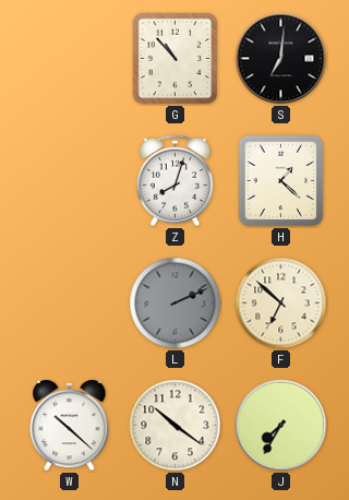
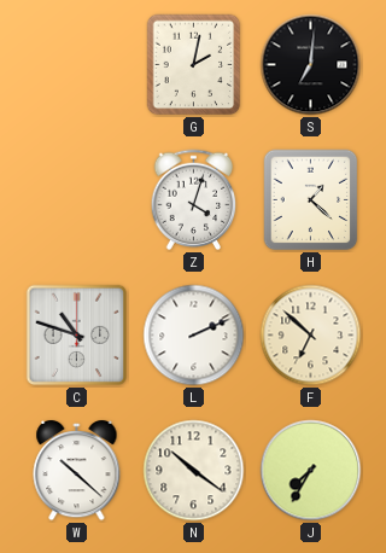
G: 10:53 -> 2:02 (194, 65)
Z: 8:03 -> 4:03 (194, 200)
C: none -> 10:48 (77, 336)
L dial: grey -> white (194, 336)
